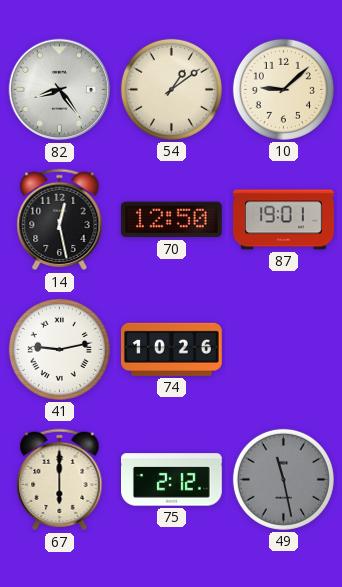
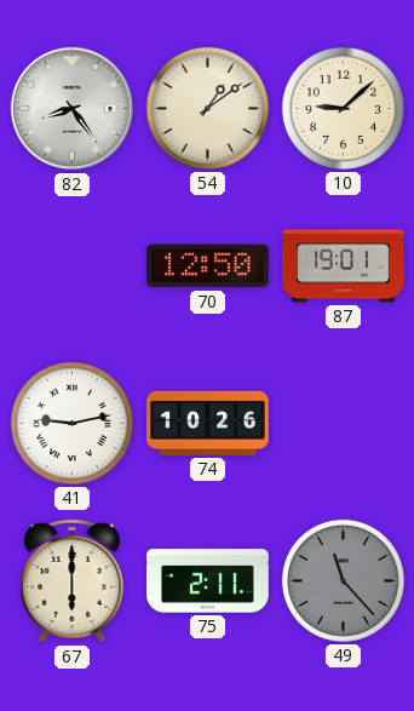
14: 12:28 -> none (60, 220)
75: 2:12 -> 2:11 (208, 581)
49: 11:28 -> 11:23 (343, 580)
